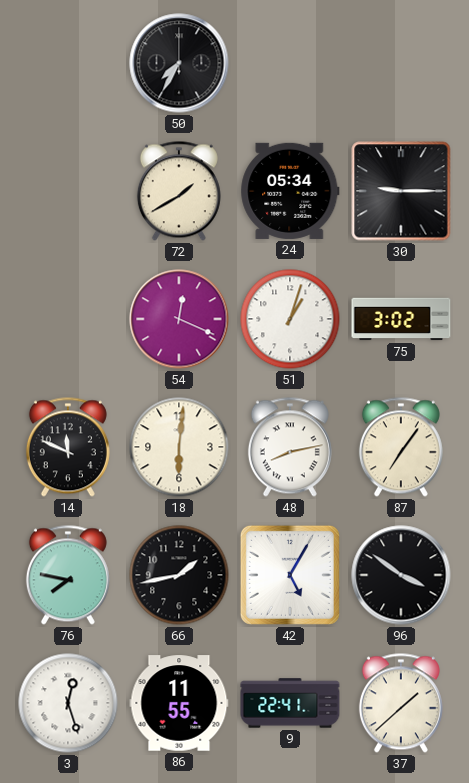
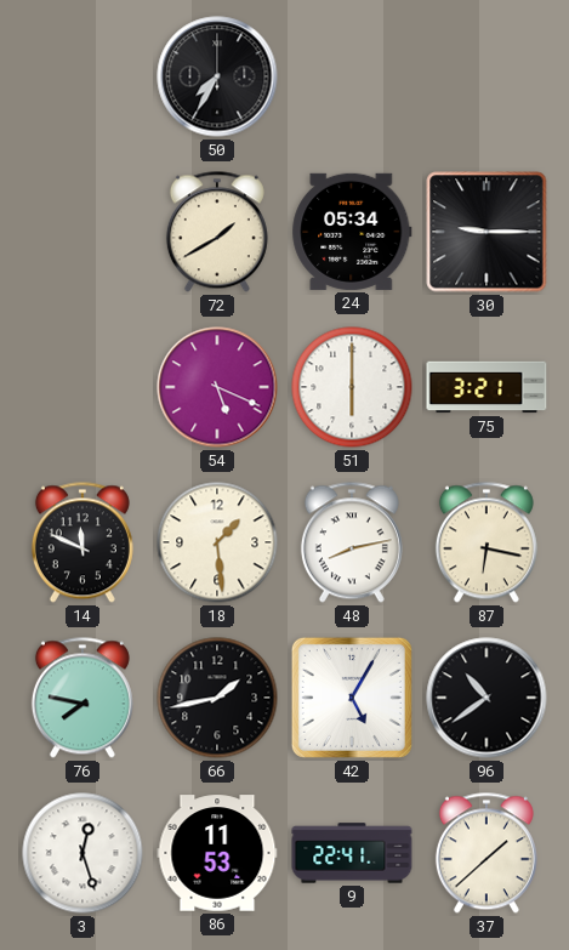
54: 12:19 -> 5:19 (217, 387)
51: 1:03 -> 6:00 (352, 387)
75: 3:02 -> 3:21 (487, 387)
18: 6:01 -> 1:29 (217, 542)
87: 7:06 -> 6:17 (487, 542)
96: 3:51 -> 10:39 (487, 698)
86: 11:55 -> 11:53 (217, 853)
